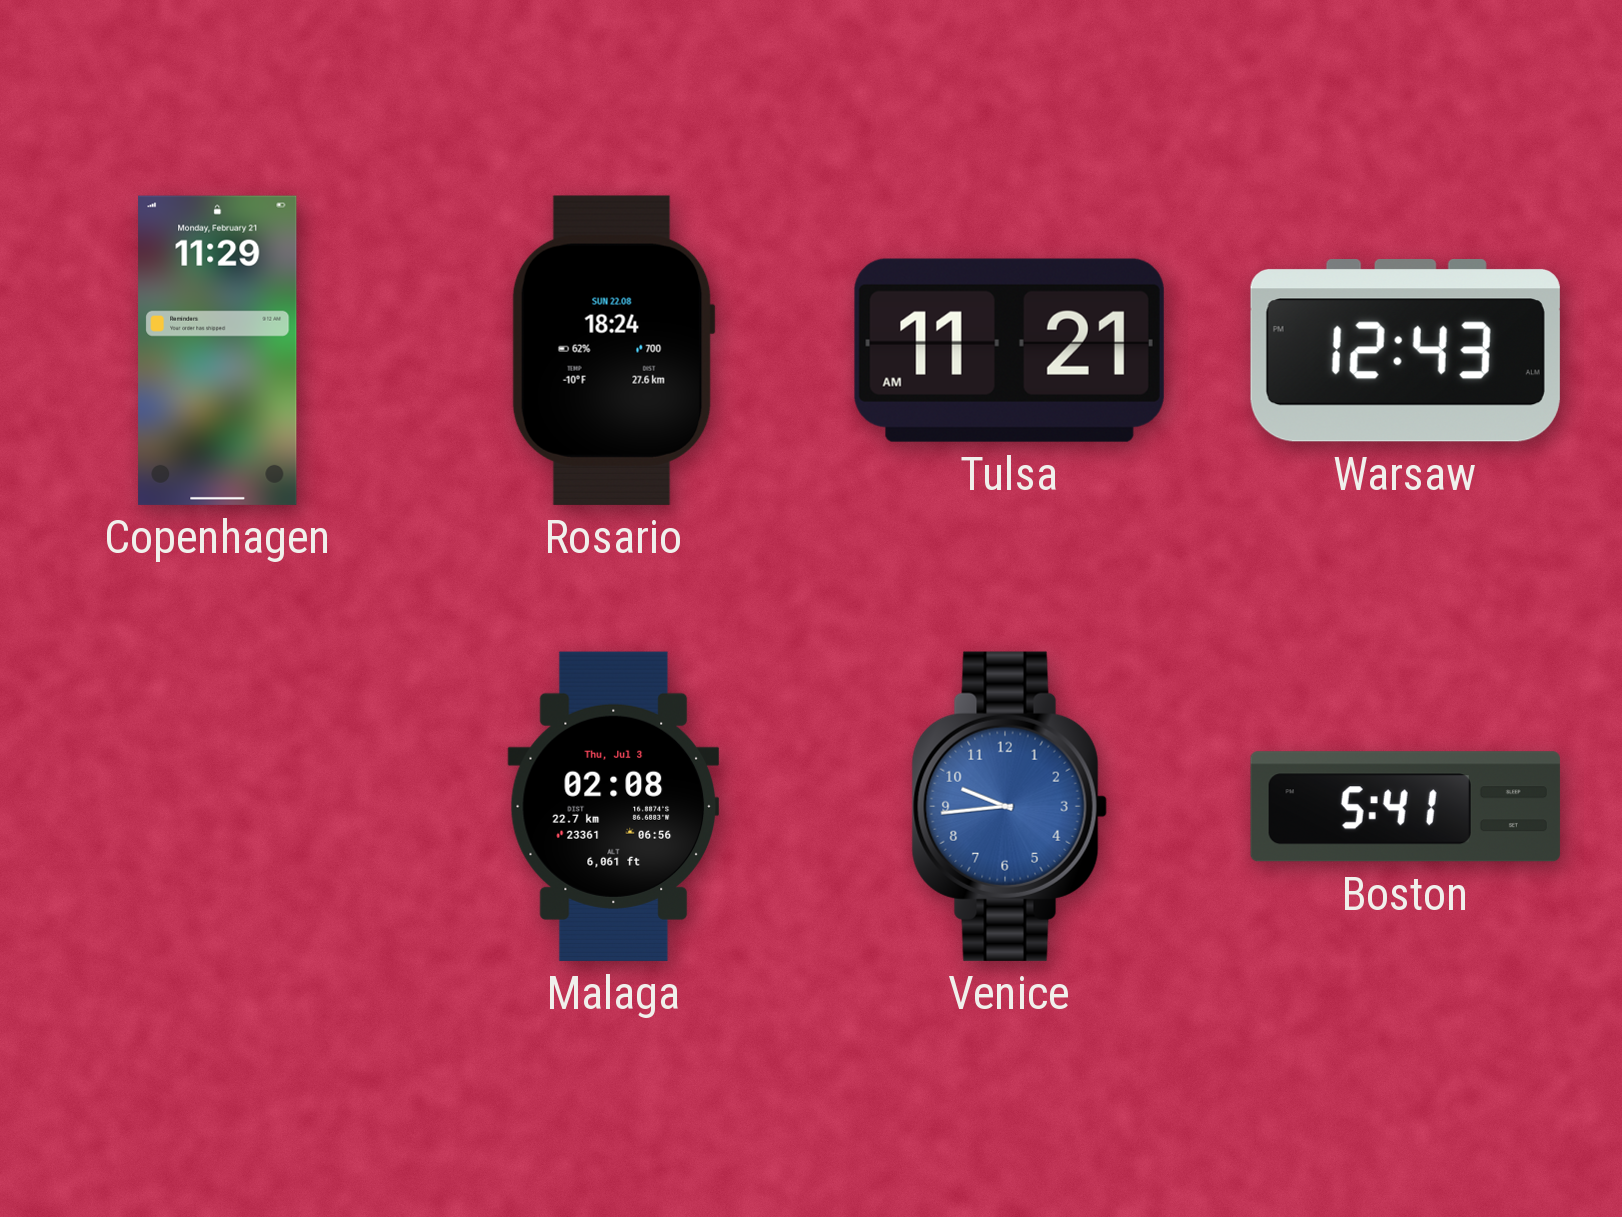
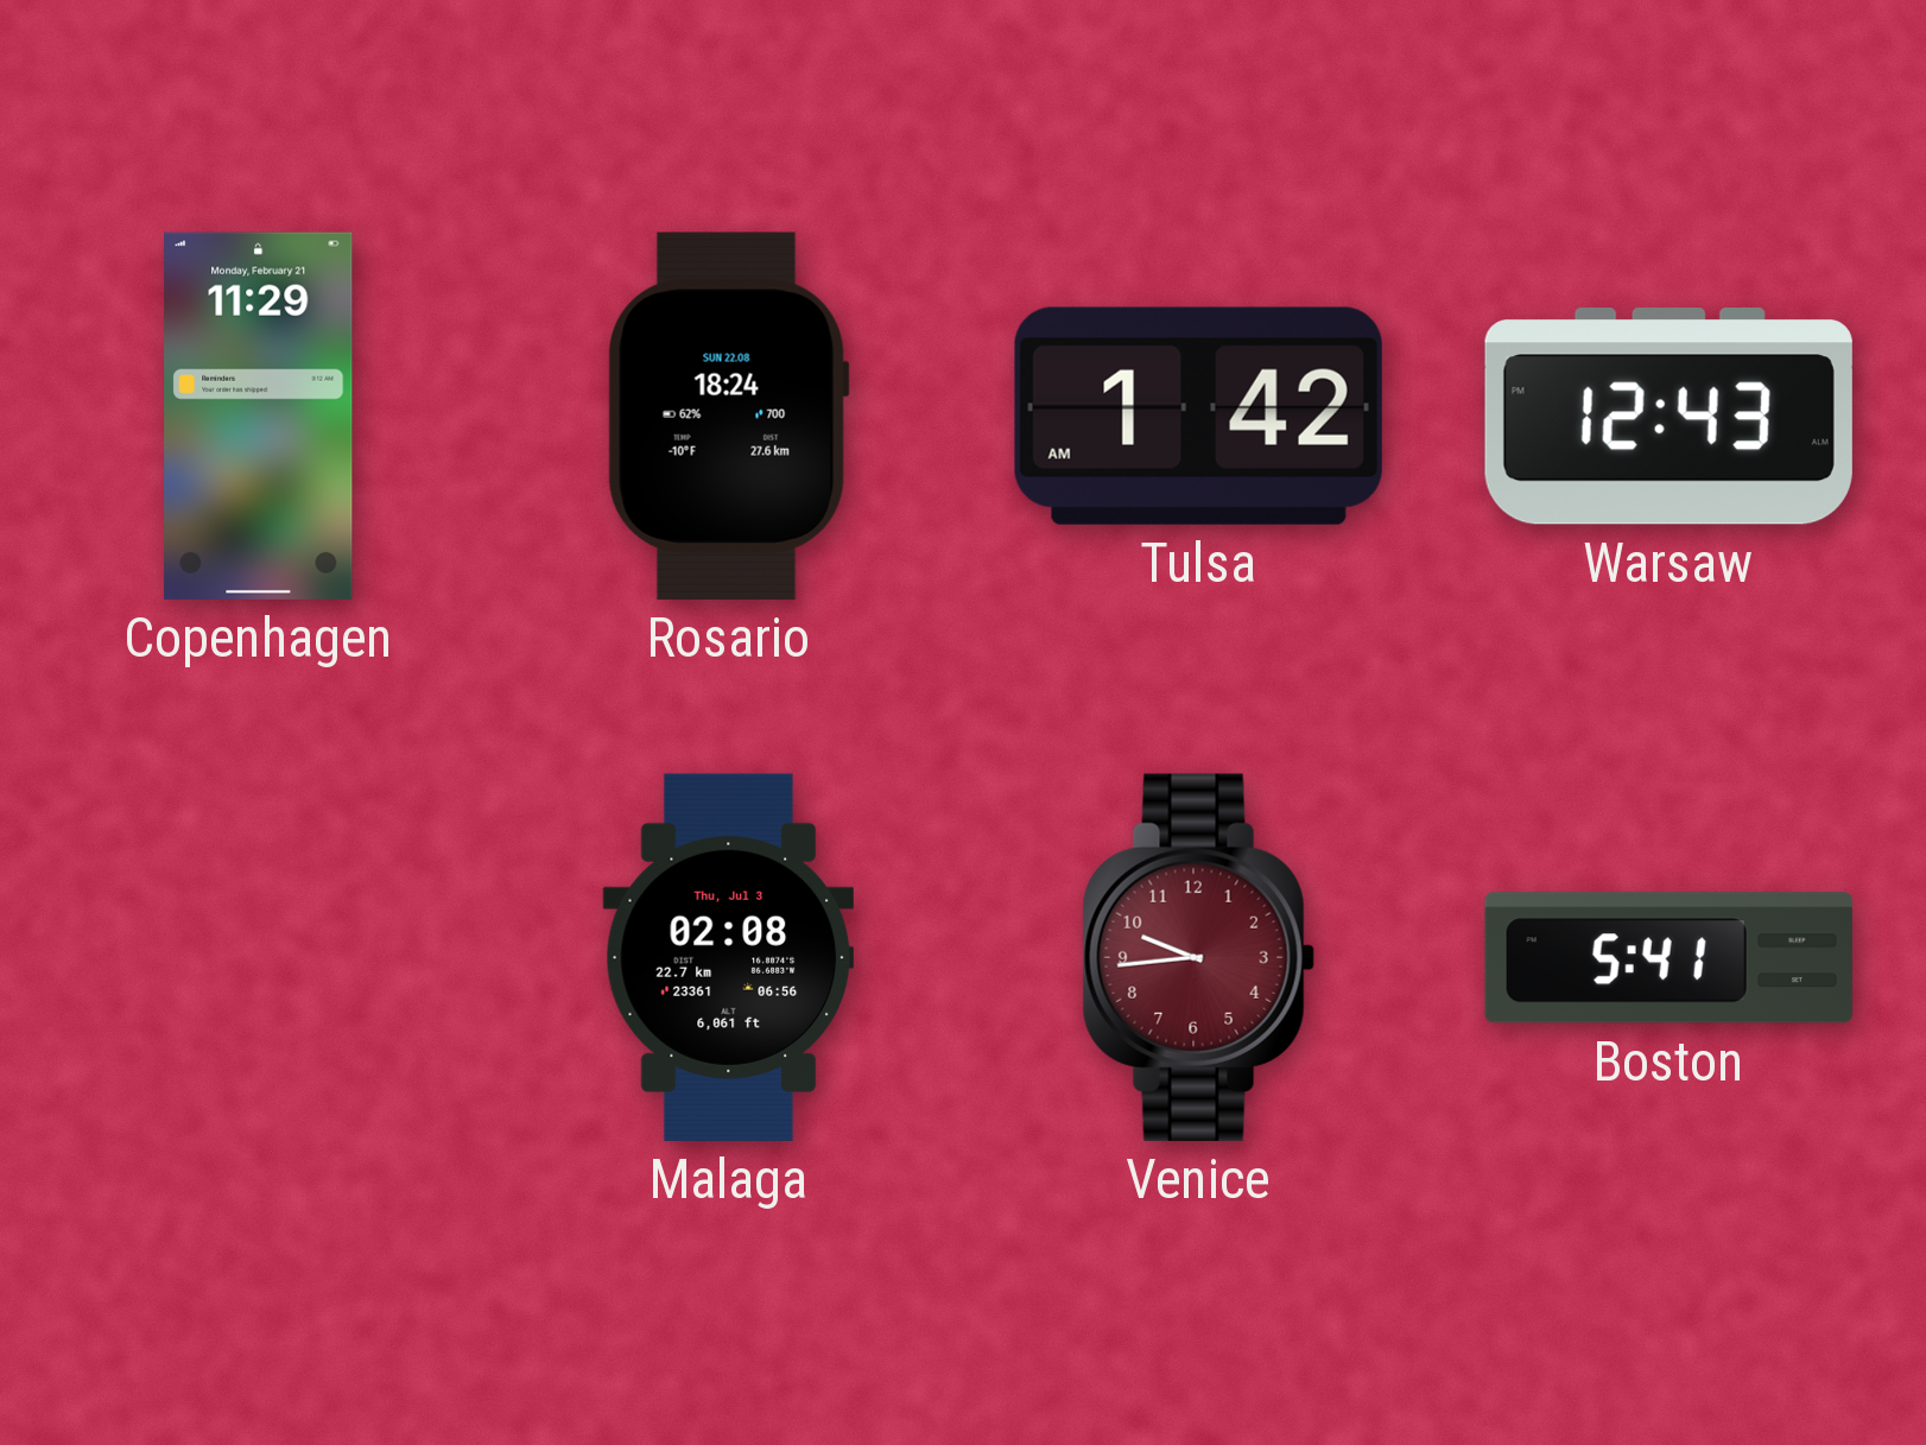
Tulsa: 11:21 -> 1:42 (1198, 416)
Venice dial: blue -> burgundy (1198, 957)
